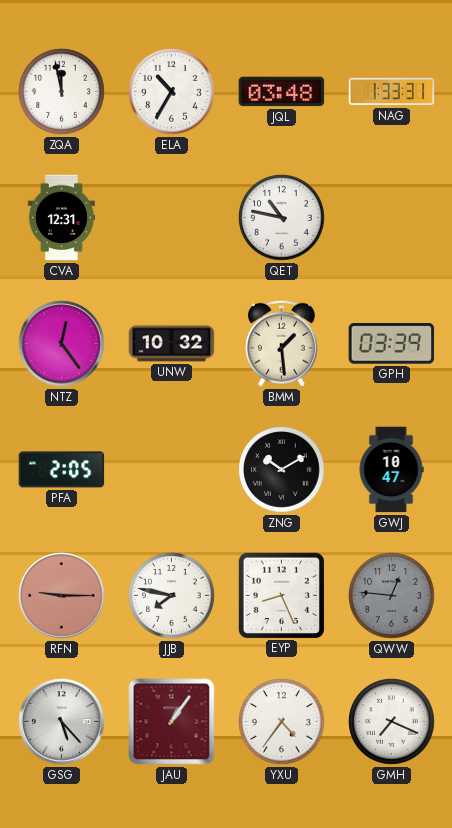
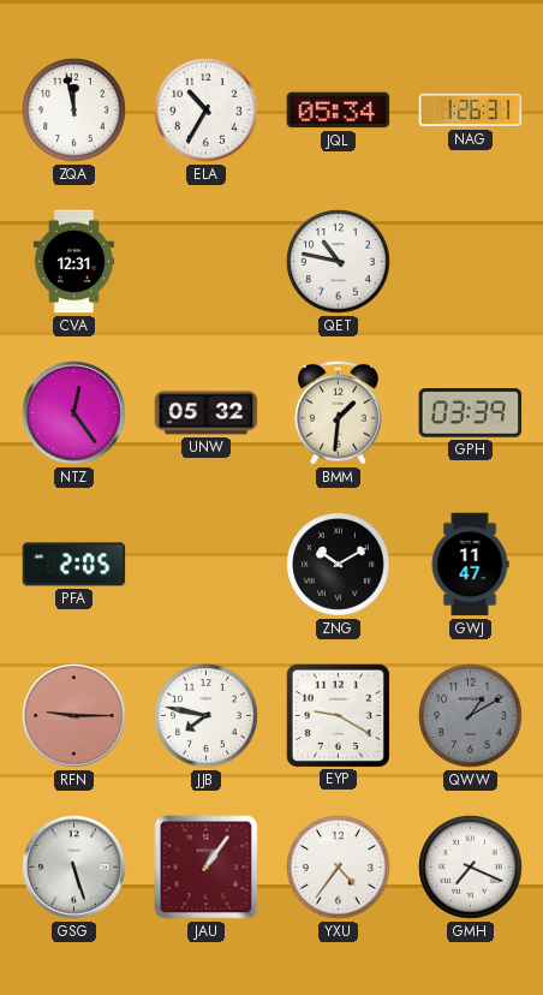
JQL: 03:48 -> 05:34 (339, 111)
NAG: 1:33 -> 1:26 (471, 111)
UNW: 10:32 -> 05:32 (207, 413)
BMM: 1:29 -> 1:31 (338, 412)
GWJ: 10:47 -> 11:47 (470, 565)
EYP: 8:26 -> 9:20 (338, 715)
QWW: 12:46 -> 1:10 (471, 716)
GSG: 5:23 -> 5:27 (74, 868)
